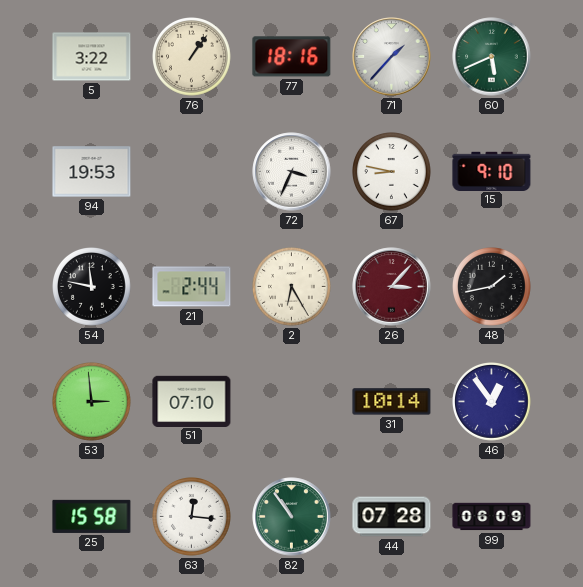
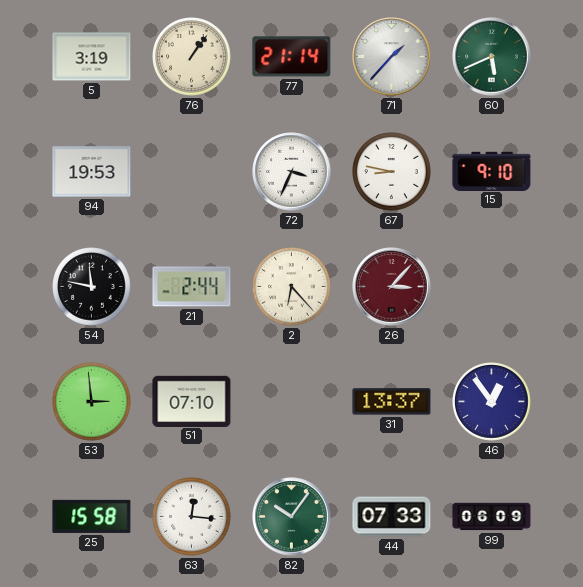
5: 3:22 -> 3:19 (92, 57)
77: 18:16 -> 21:14 (292, 57)
2: 6:25 -> 6:23 (292, 287)
48: 1:43 -> none (492, 287)
31: 10:14 -> 13:37 (392, 402)
82: 10:54 -> 10:06 (292, 517)
44: 07:28 -> 07:33 (392, 517)
